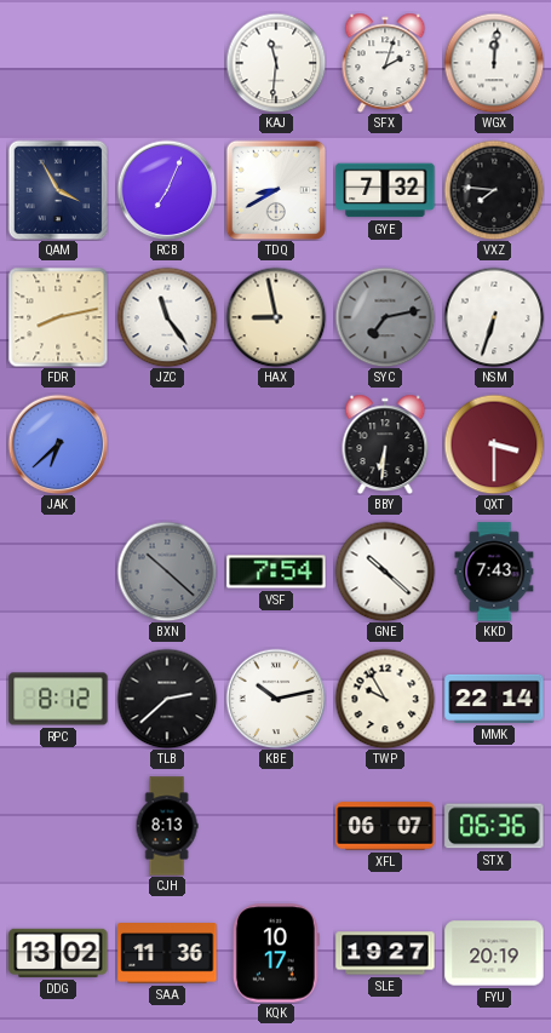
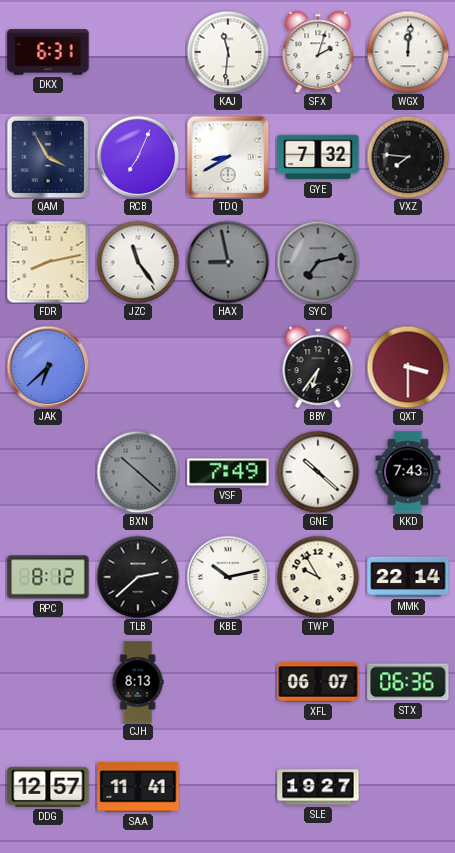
DKX: none -> 6:31 (48, 52)
HAX dial: cream -> grey (228, 262)
NSM: 6:33 -> none (494, 317)
BBY: 6:31 -> 6:36 (318, 367)
VSF: 7:54 -> 7:49 (228, 472)
DDG: 13:02 -> 12:57 (48, 787)
SAA: 11:36 -> 11:41 (138, 787)
KQK: 10:17 -> none (276, 953)
FYU: 20:19 -> none (494, 953)
